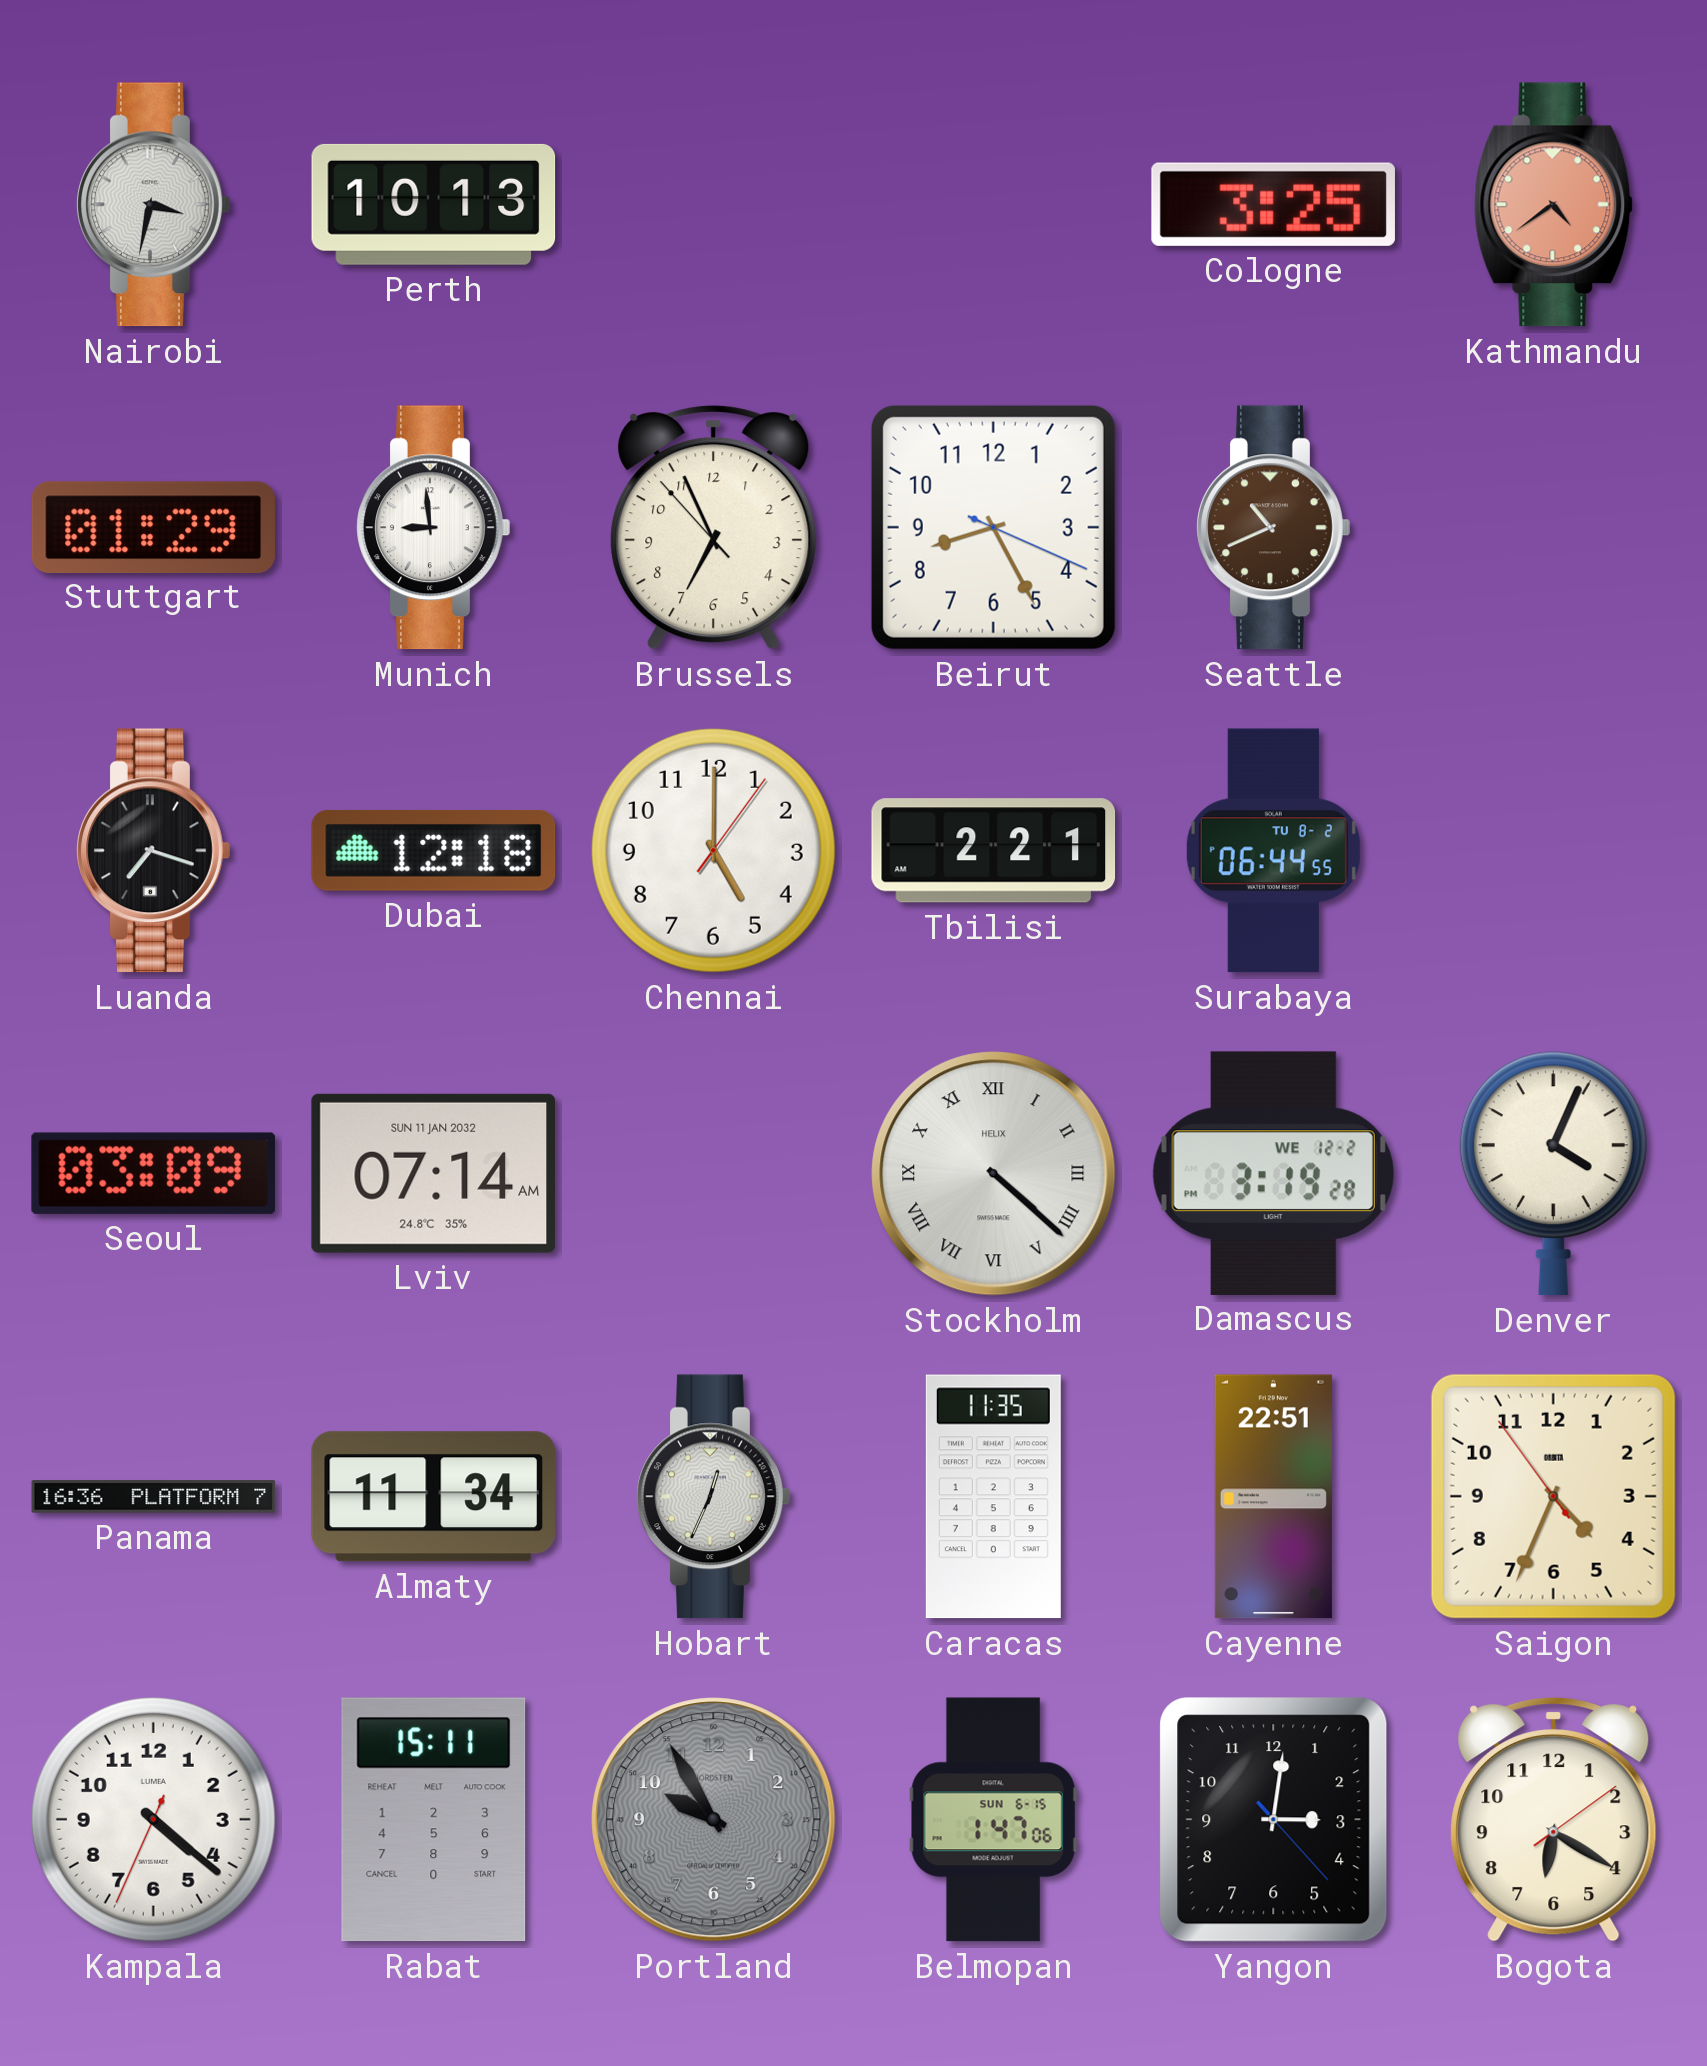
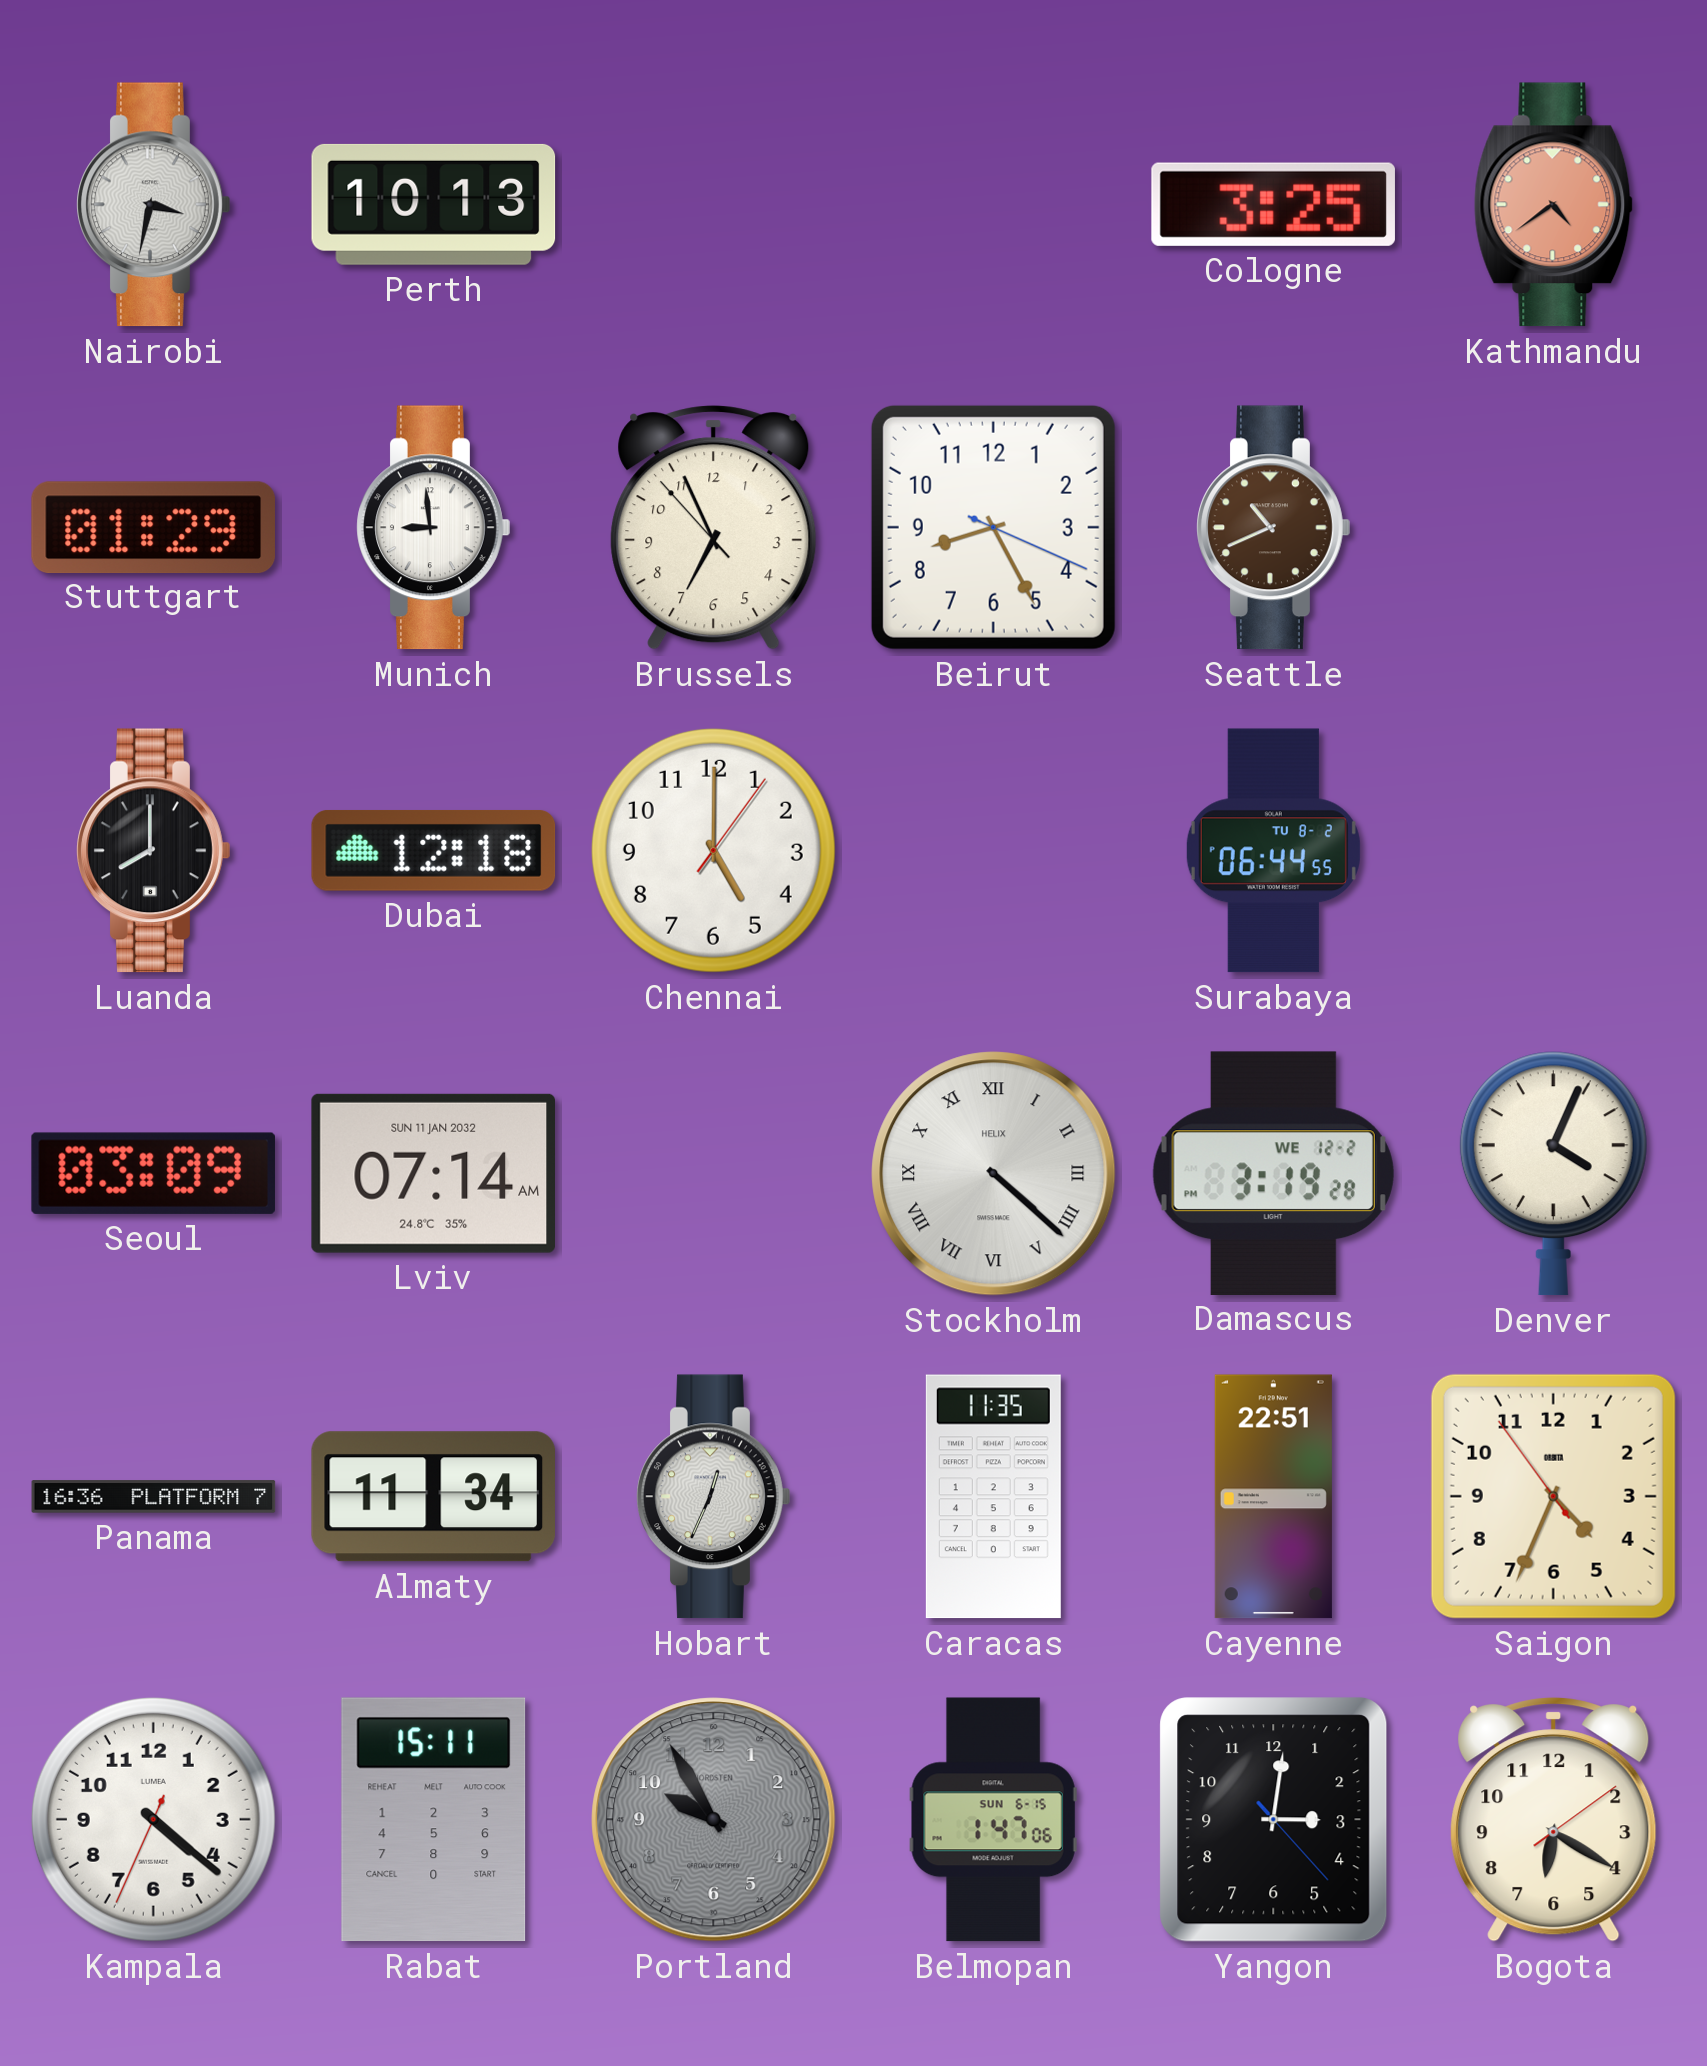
Luanda: 7:18 -> 8:00 (154, 851)
Tbilisi: 2:21 -> none (994, 851)
